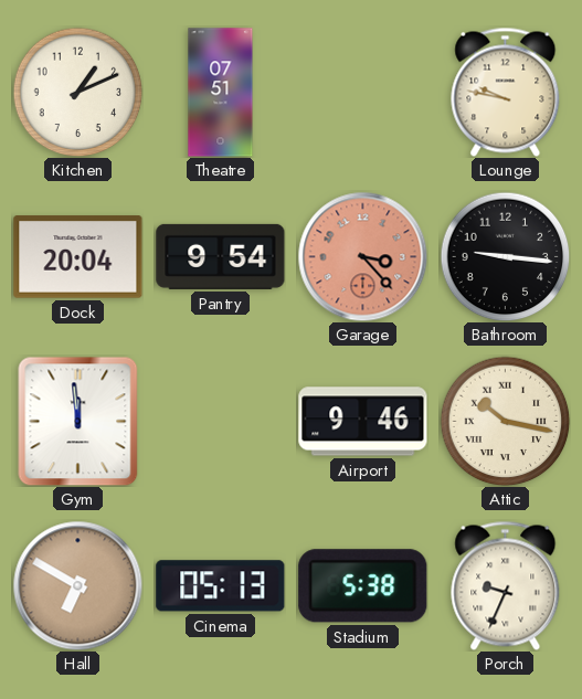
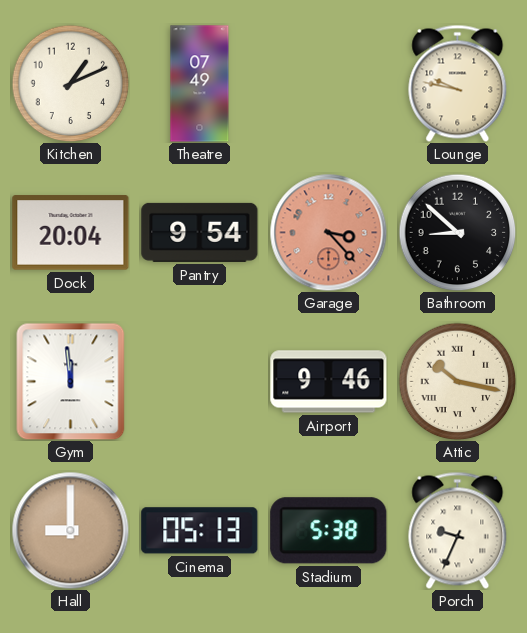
Theatre: 07:51 -> 07:49 (200, 84)
Bathroom: 9:16 -> 8:52 (457, 232)
Hall: 6:50 -> 9:00 (70, 530)
